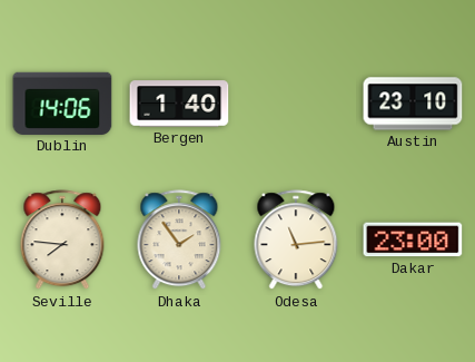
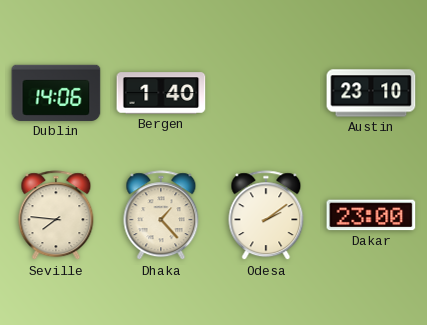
Dhaka: 1:54 -> 1:23 (161, 216)
Odesa: 11:14 -> 2:09 (266, 216)
